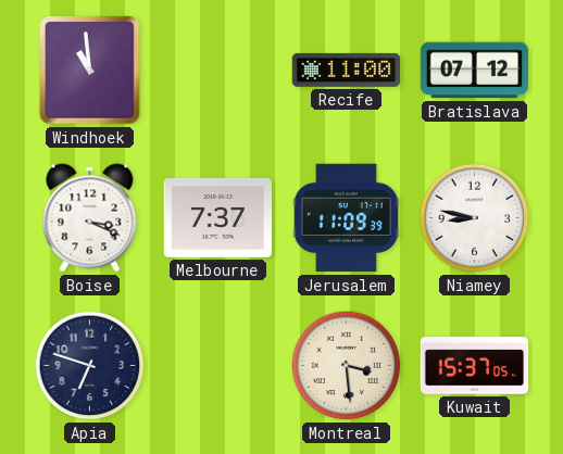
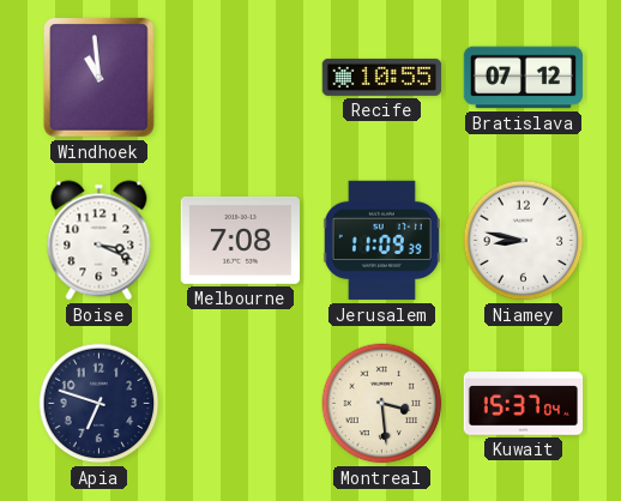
Recife: 11:00 -> 10:55 (382, 77)
Melbourne: 7:37 -> 7:08 (241, 240)
Kuwait: 15:37:05 -> 15:37:04 (524, 404)
